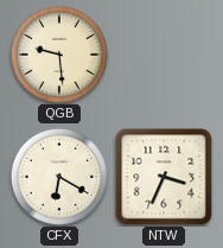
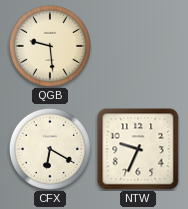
NTW: 3:34 -> 9:34 (138, 149)
